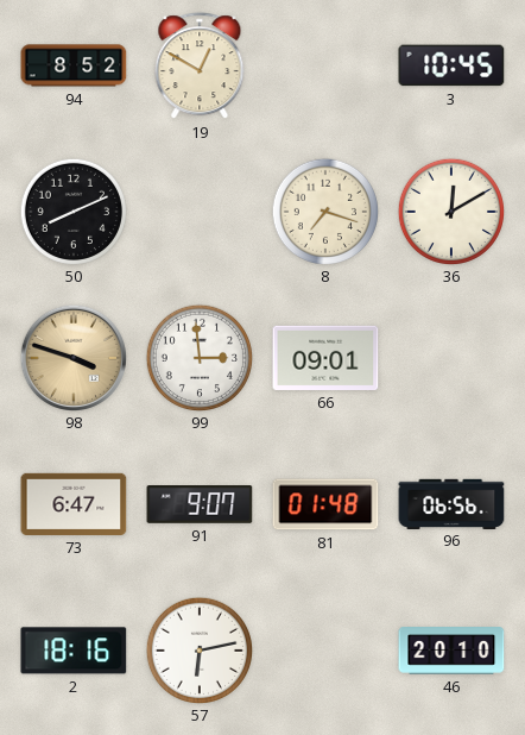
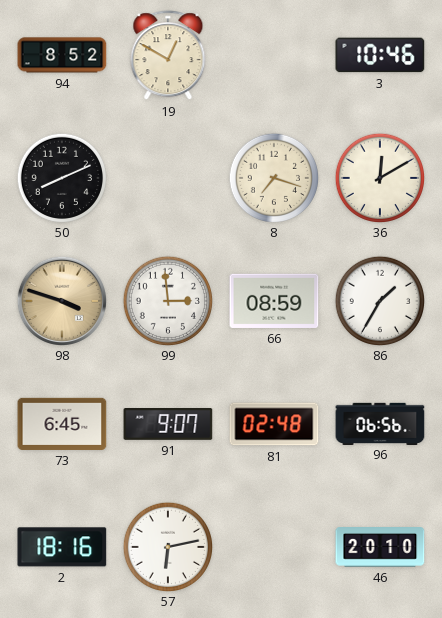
3: 10:45 -> 10:46 (380, 55)
66: 09:01 -> 08:59 (274, 301)
86: none -> 1:35 (379, 300)
73: 6:47 -> 6:45 (62, 424)
81: 01:48 -> 02:48 (274, 424)
